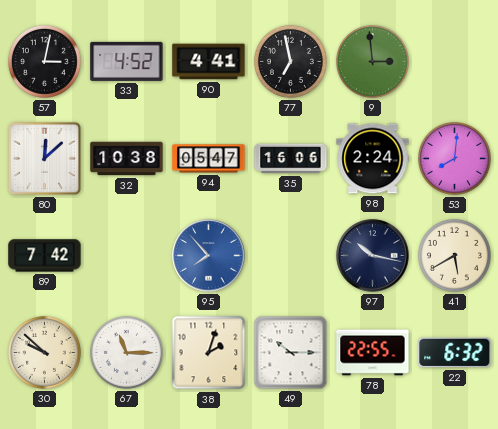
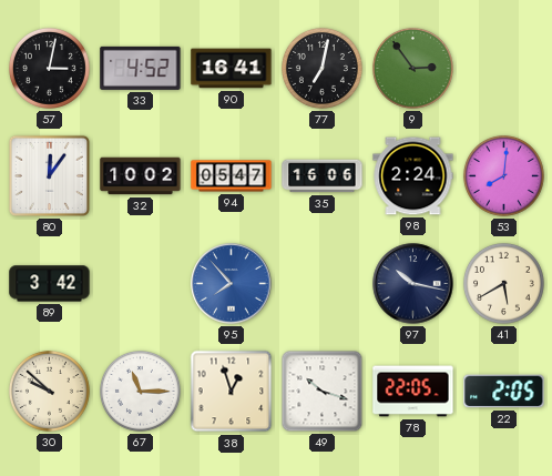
90: 4:41 -> 16:41 (232, 69)
77: 6:58 -> 7:02 (321, 68)
9: 2:59 -> 2:54 (412, 68)
80: 12:08 -> 12:06 (49, 175)
32: 10:38 -> 10:02 (141, 176)
89: 7:42 -> 3:42 (50, 284)
38: 2:03 -> 12:57 (232, 392)
49: 10:15 -> 10:18 (323, 392)
78: 22:55 -> 22:05 (413, 392)
22: 6:32 -> 2:05 (504, 392)
